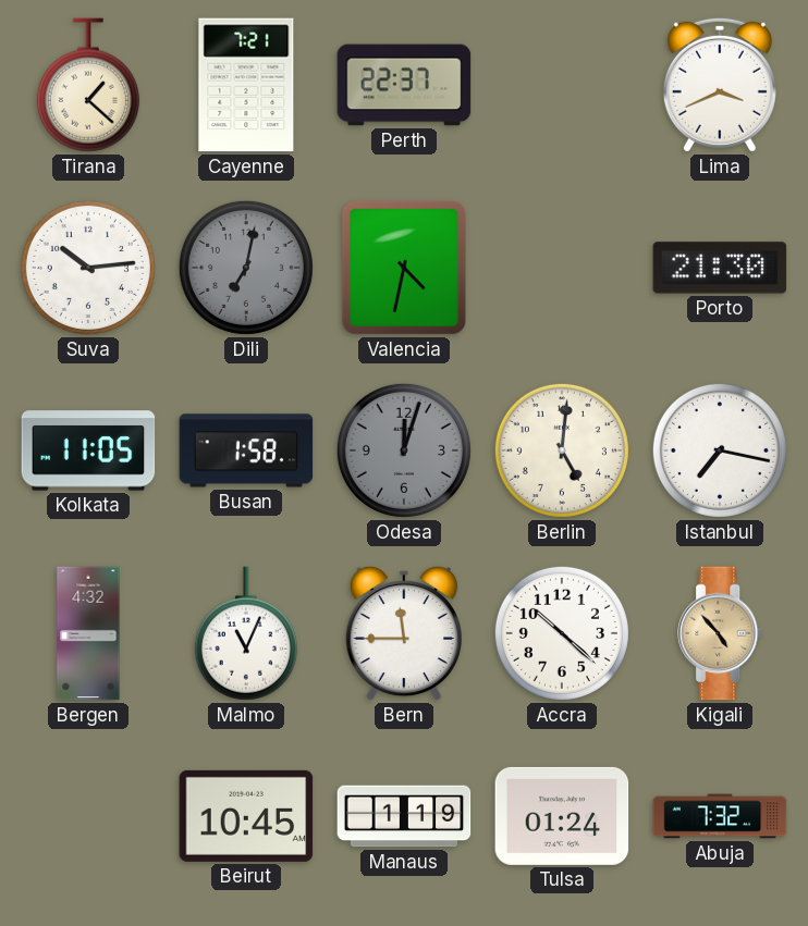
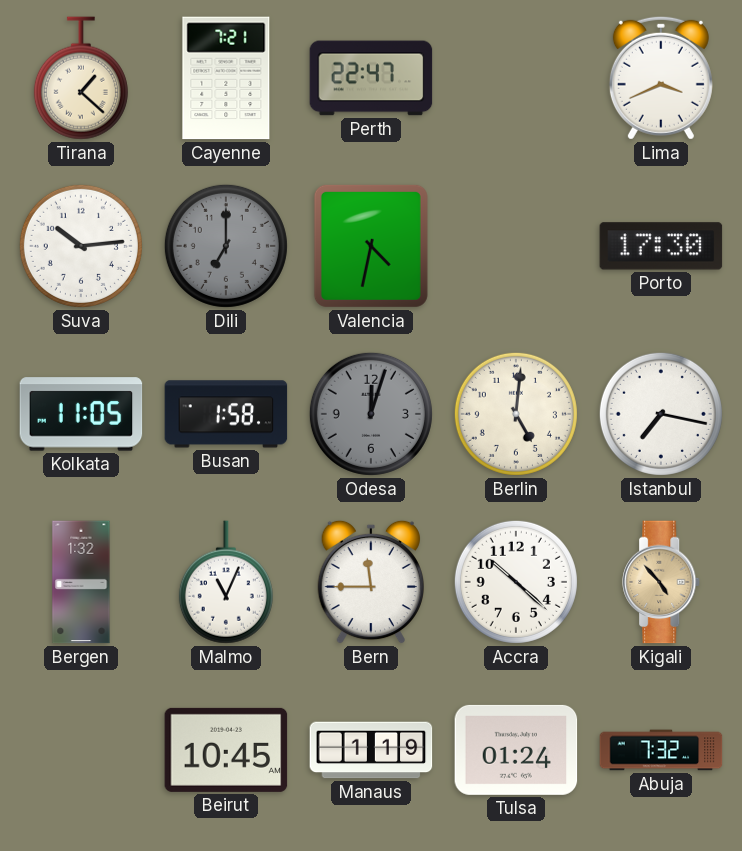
Perth: 22:37 -> 22:47 (371, 78)
Dili: 7:02 -> 7:00 (226, 246)
Porto: 21:30 -> 17:30 (661, 246)
Bergen: 4:32 -> 1:32 (81, 582)
